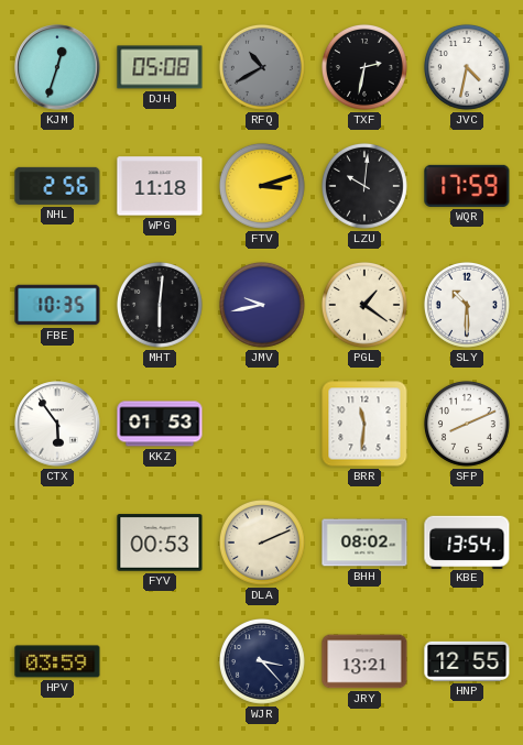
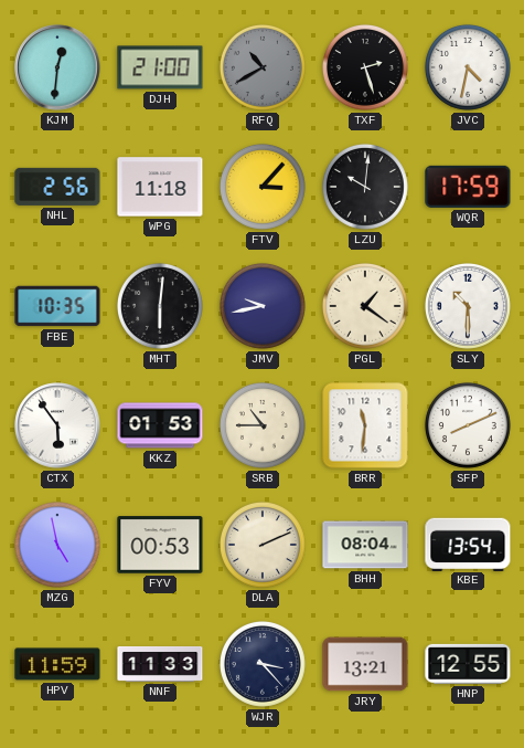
KJM: 12:33 -> 12:31 (57, 67)
DJH: 05:08 -> 21:00 (160, 67)
TXF: 2:32 -> 2:27 (365, 67)
FTV: 3:12 -> 3:07 (263, 187)
SRB: none -> 10:45 (263, 425)
MZG: none -> 4:58 (57, 545)
BHH: 08:02 -> 08:04 (365, 545)
HPV: 03:59 -> 11:59 (57, 664)
NNF: none -> 11:33 (160, 664)
